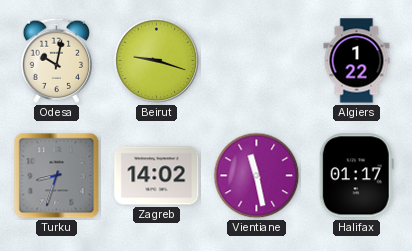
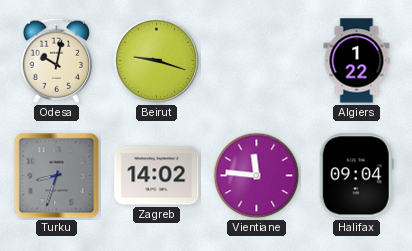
Vientiane: 11:28 -> 11:46 (257, 176)
Halifax: 01:17 -> 09:04 (356, 176)
